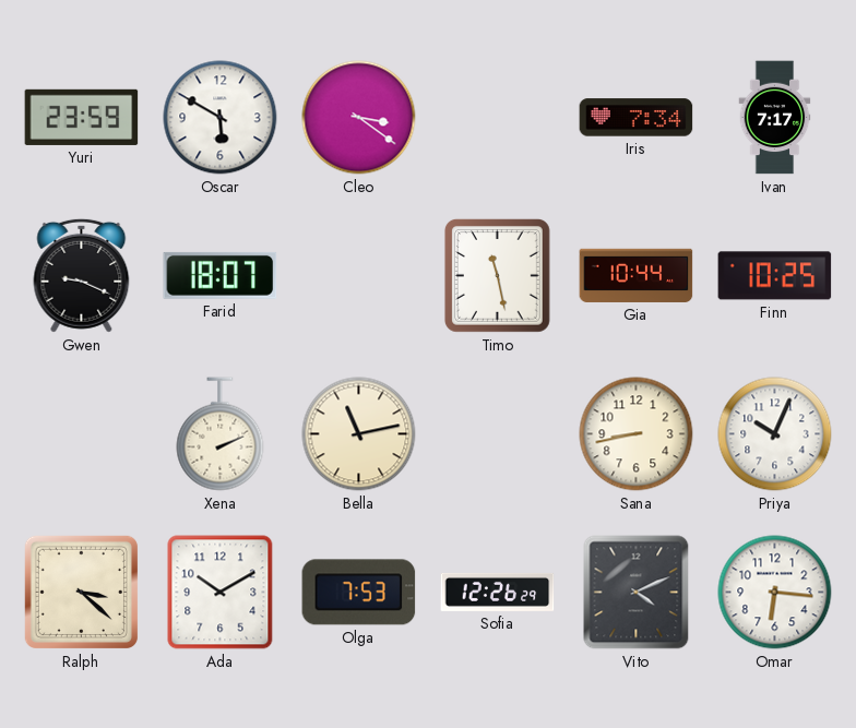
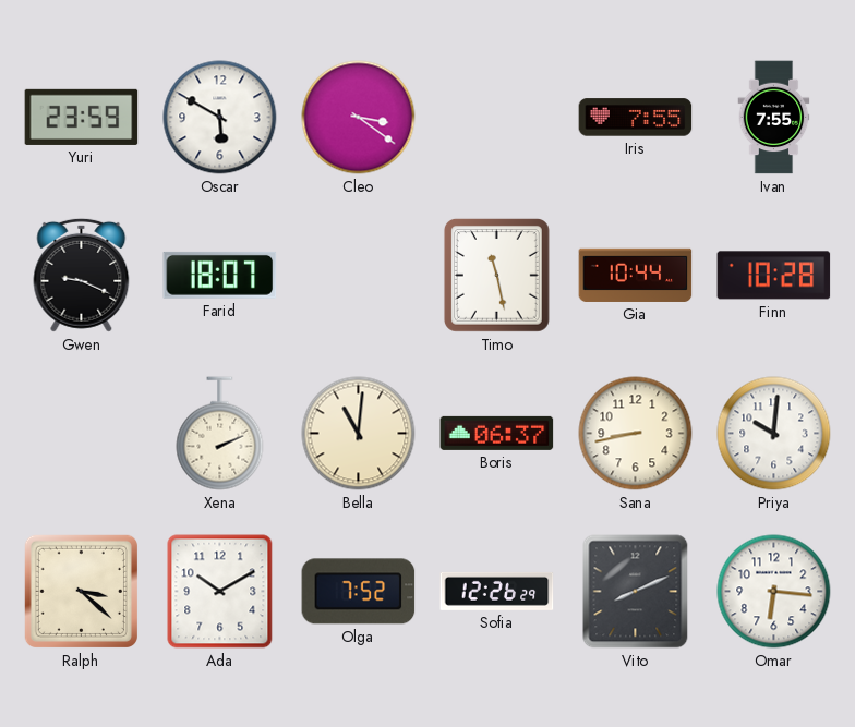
Iris: 7:34 -> 7:55 (636, 118)
Ivan: 7:17 -> 7:55 (774, 118)
Finn: 10:25 -> 10:28 (774, 276)
Bella: 11:13 -> 11:01 (359, 434)
Boris: none -> 06:37 (497, 433)
Priya: 10:04 -> 10:01 (774, 434)
Olga: 7:53 -> 7:52 (359, 592)
Vito: 4:11 -> 8:11 (636, 592)
